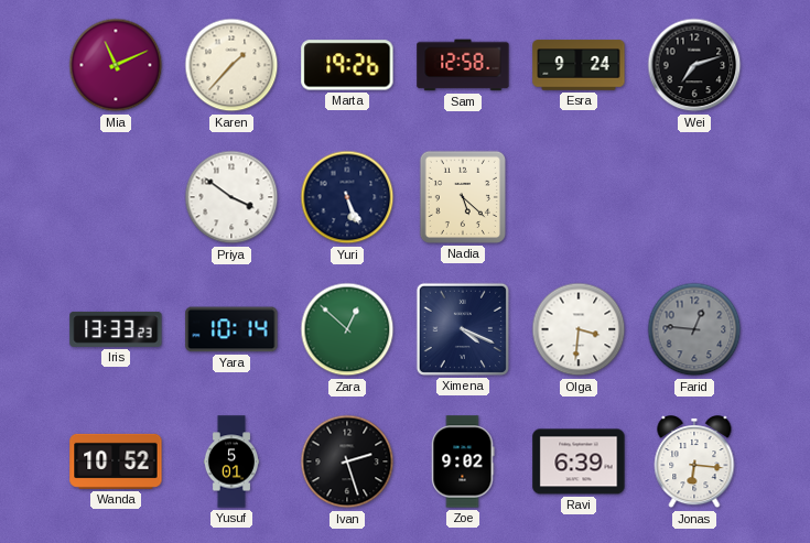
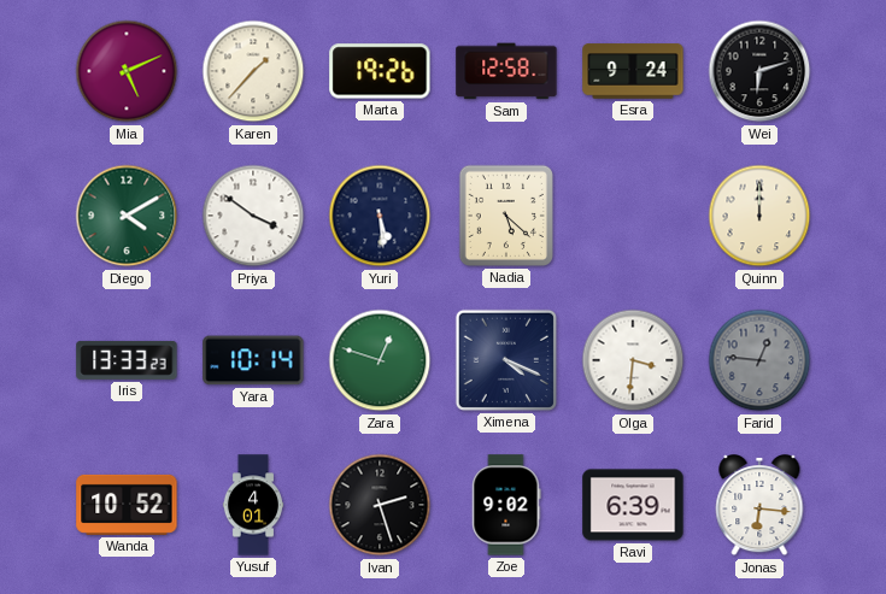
Mia: 11:11 -> 5:11 (127, 71)
Wei: 7:12 -> 6:12 (759, 71)
Diego: none -> 4:10 (127, 216)
Yuri: 5:26 -> 5:29 (380, 216)
Quinn: none -> 12:00 (759, 216)
Zara: 12:52 -> 12:48 (380, 360)
Yusuf: 5:01 -> 4:01 (253, 505)
